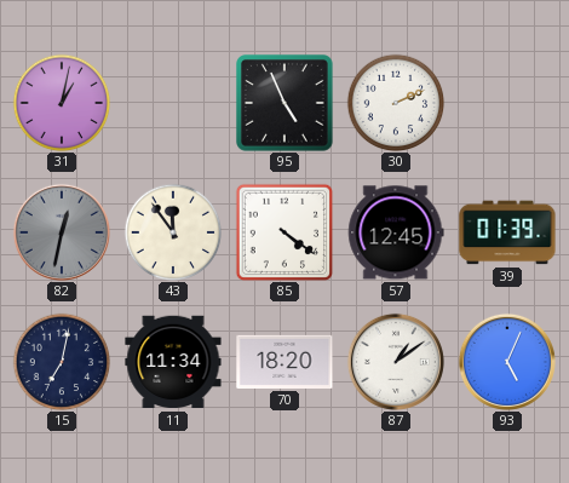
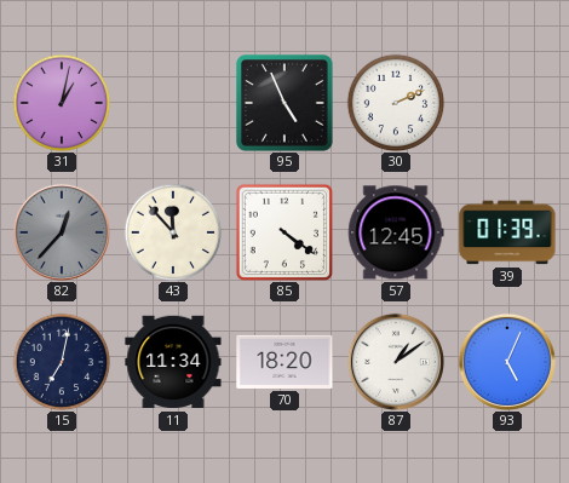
82: 12:32 -> 12:37 (62, 232)
43: 11:54 -> 11:53 (173, 232)
